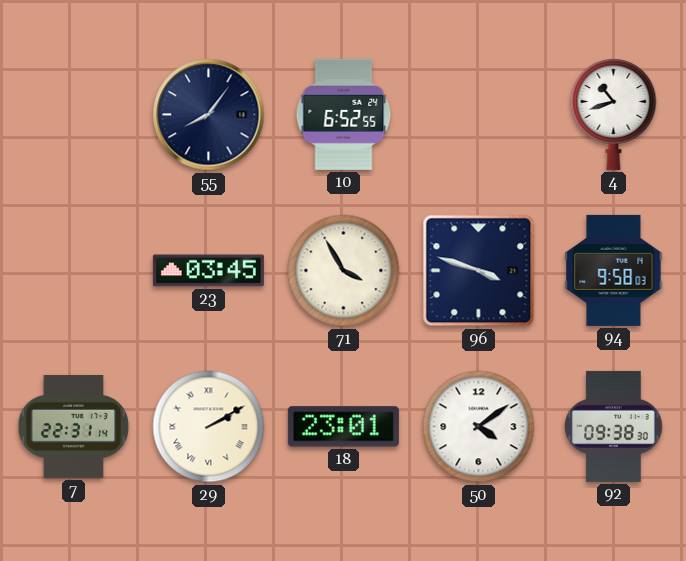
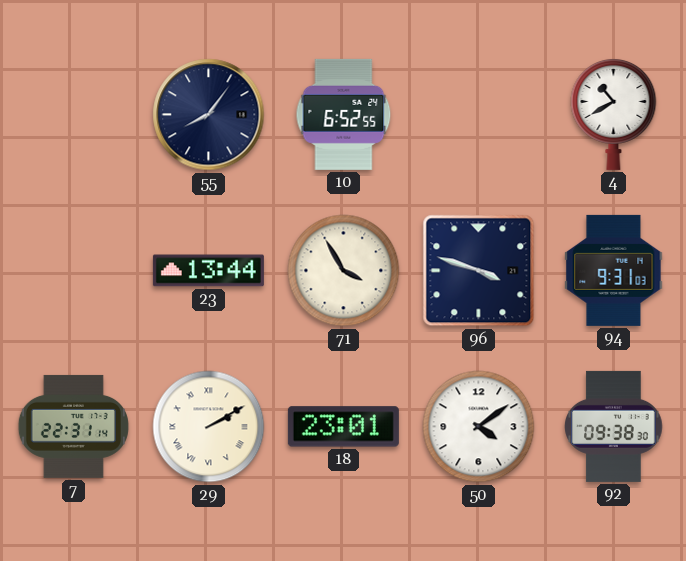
4: 10:42 -> 10:40 (614, 115)
23: 03:45 -> 13:44 (208, 271)
94: 9:58 -> 9:31 (614, 270)
